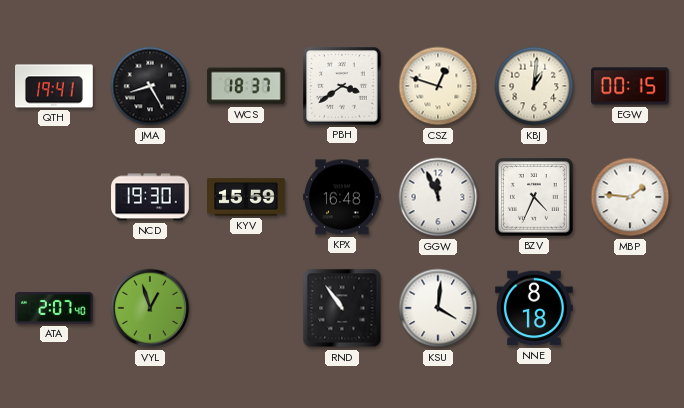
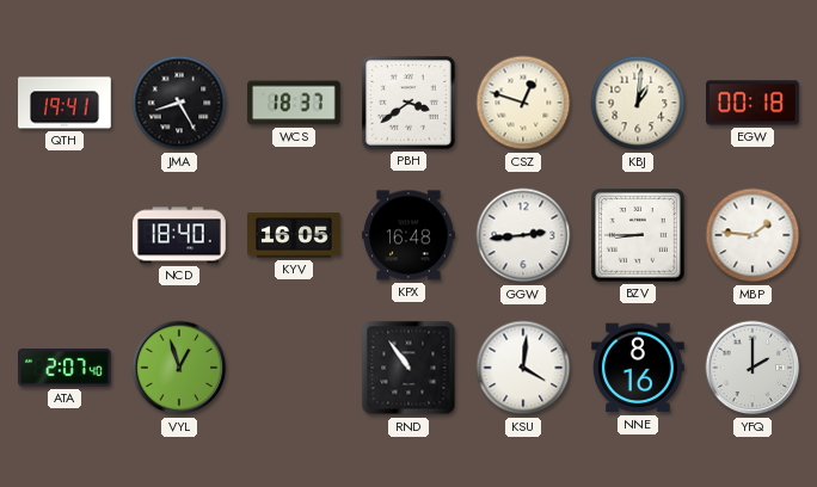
EGW: 00:15 -> 00:18 (752, 103)
NCD: 19:30 -> 18:40 (179, 235)
KYV: 15:59 -> 16:05 (294, 235)
GGW: 11:56 -> 2:44 (523, 235)
BZV: 4:34 -> 8:45 (639, 236)
NNE: 8:18 -> 8:16 (639, 368)
YFQ: none -> 2:00 (752, 368)
